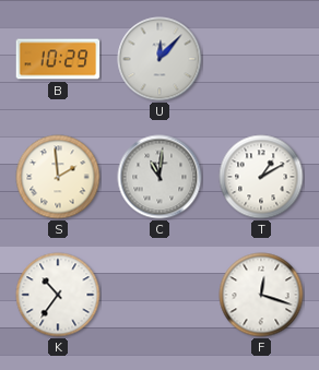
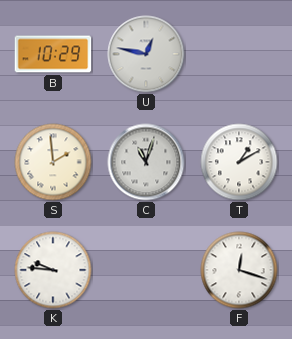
U: 12:07 -> 12:47 (146, 54)
C: 11:01 -> 11:03 (146, 162)
K: 10:36 -> 9:46 (53, 270)
